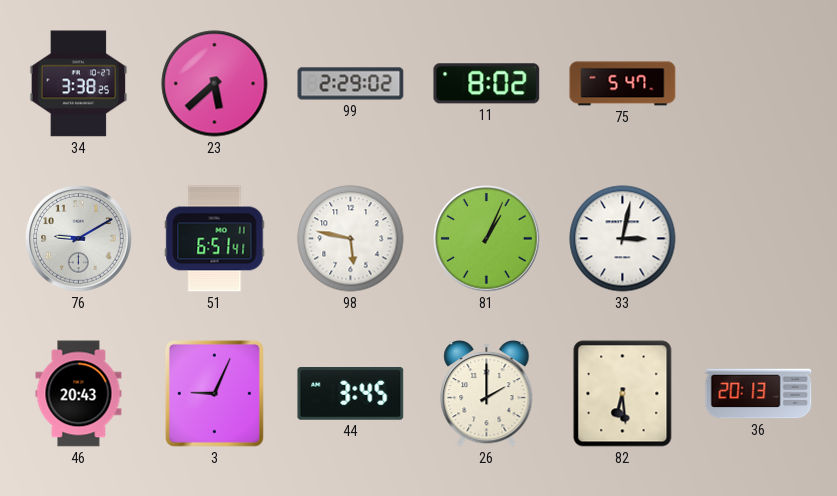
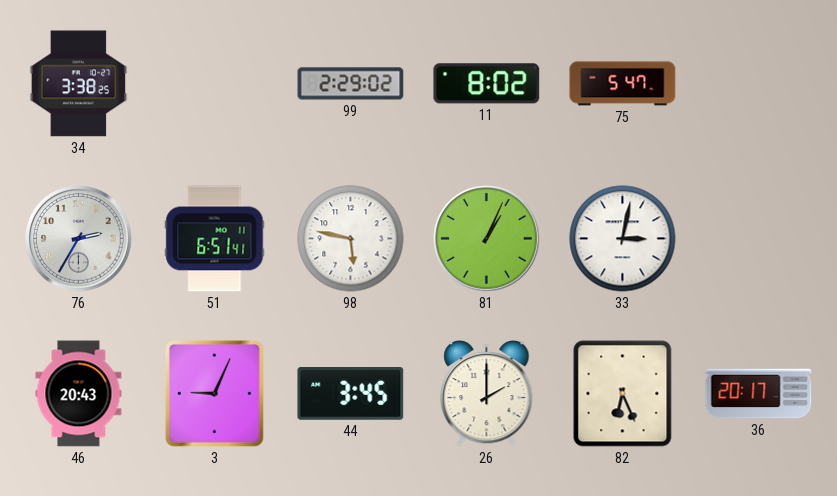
23: 5:38 -> none (215, 84)
76: 9:10 -> 2:35 (79, 239)
82: 6:29 -> 6:26 (623, 394)
36: 20:13 -> 20:17 (759, 394)
